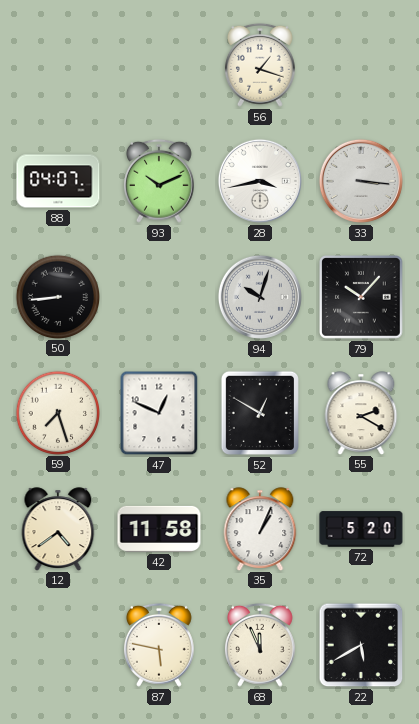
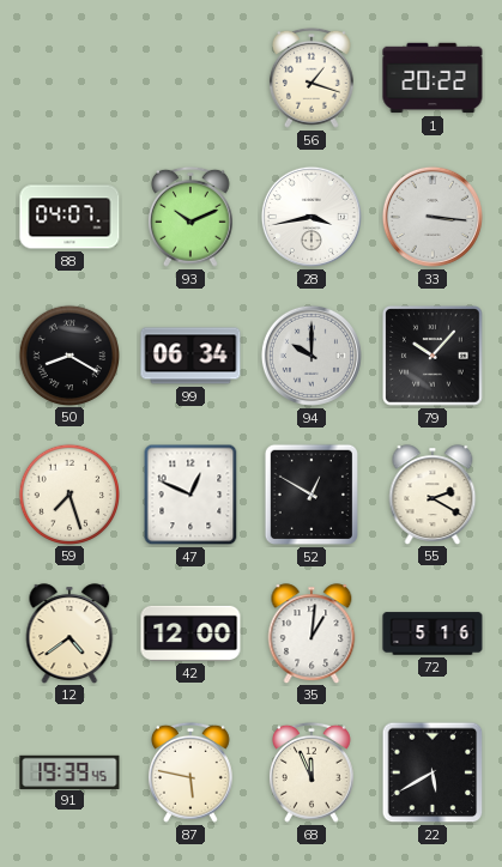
1: none -> 20:22 (433, 78)
50: 8:44 -> 8:20 (68, 354)
99: none -> 06:34 (190, 356)
94: 10:03 -> 10:00 (312, 356)
42: 11:58 -> 12:00 (190, 633)
35: 1:04 -> 1:01 (312, 633)
72: 5:20 -> 5:16 (433, 633)
91: none -> 19:39 (69, 771)
